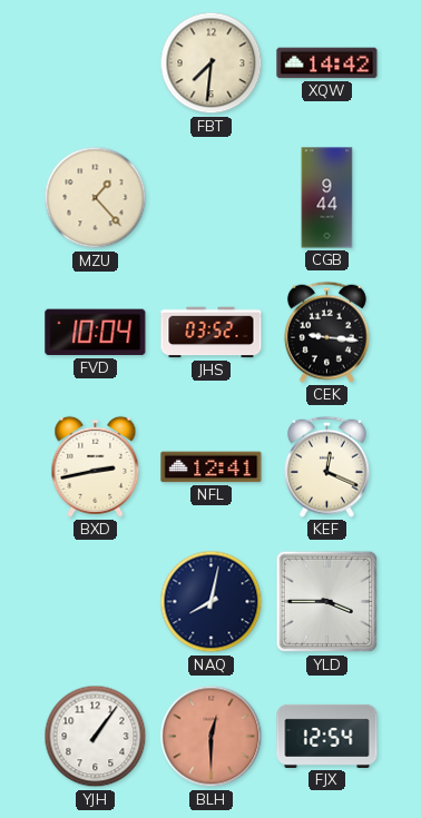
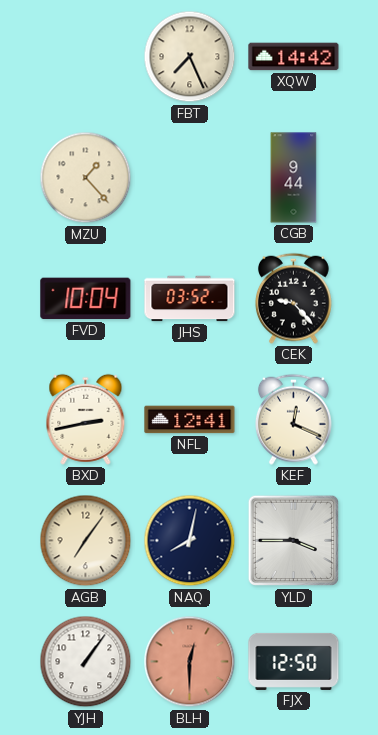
FBT: 7:31 -> 7:26 (190, 57)
CEK: 9:16 -> 9:23 (293, 298)
AGB: none -> 7:06 (86, 541)
FJX: 12:54 -> 12:50 (294, 661)
